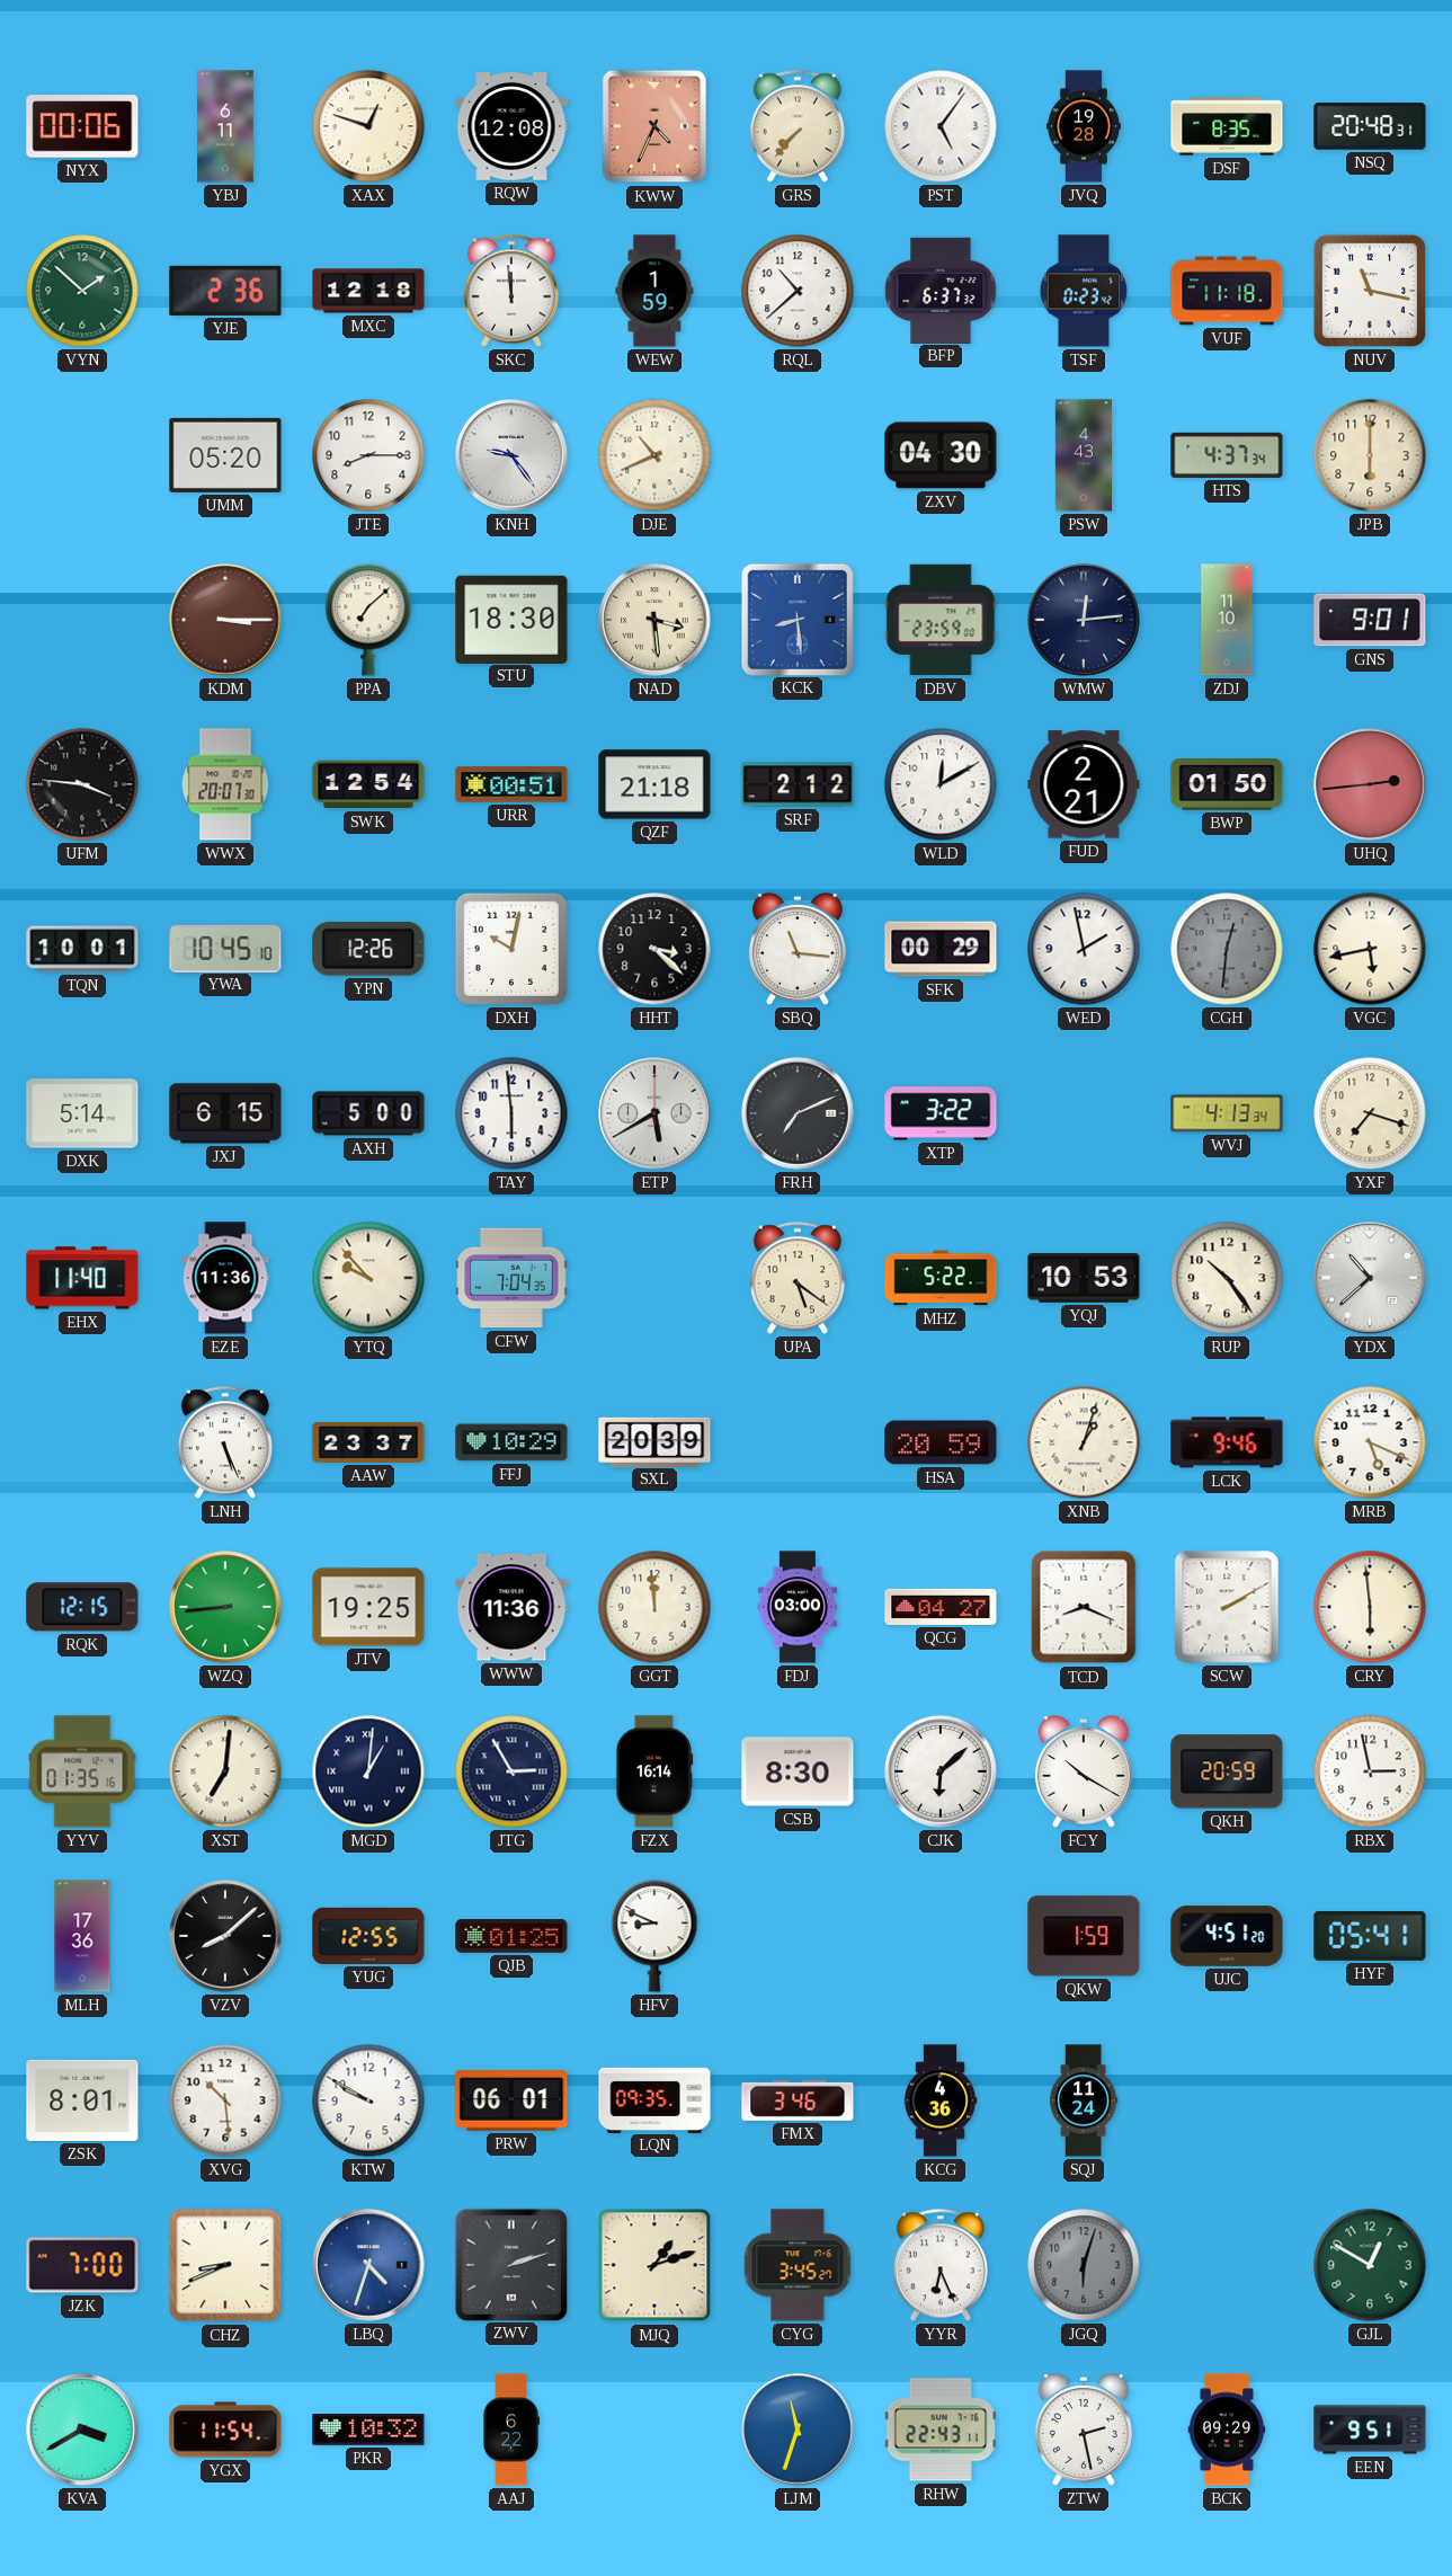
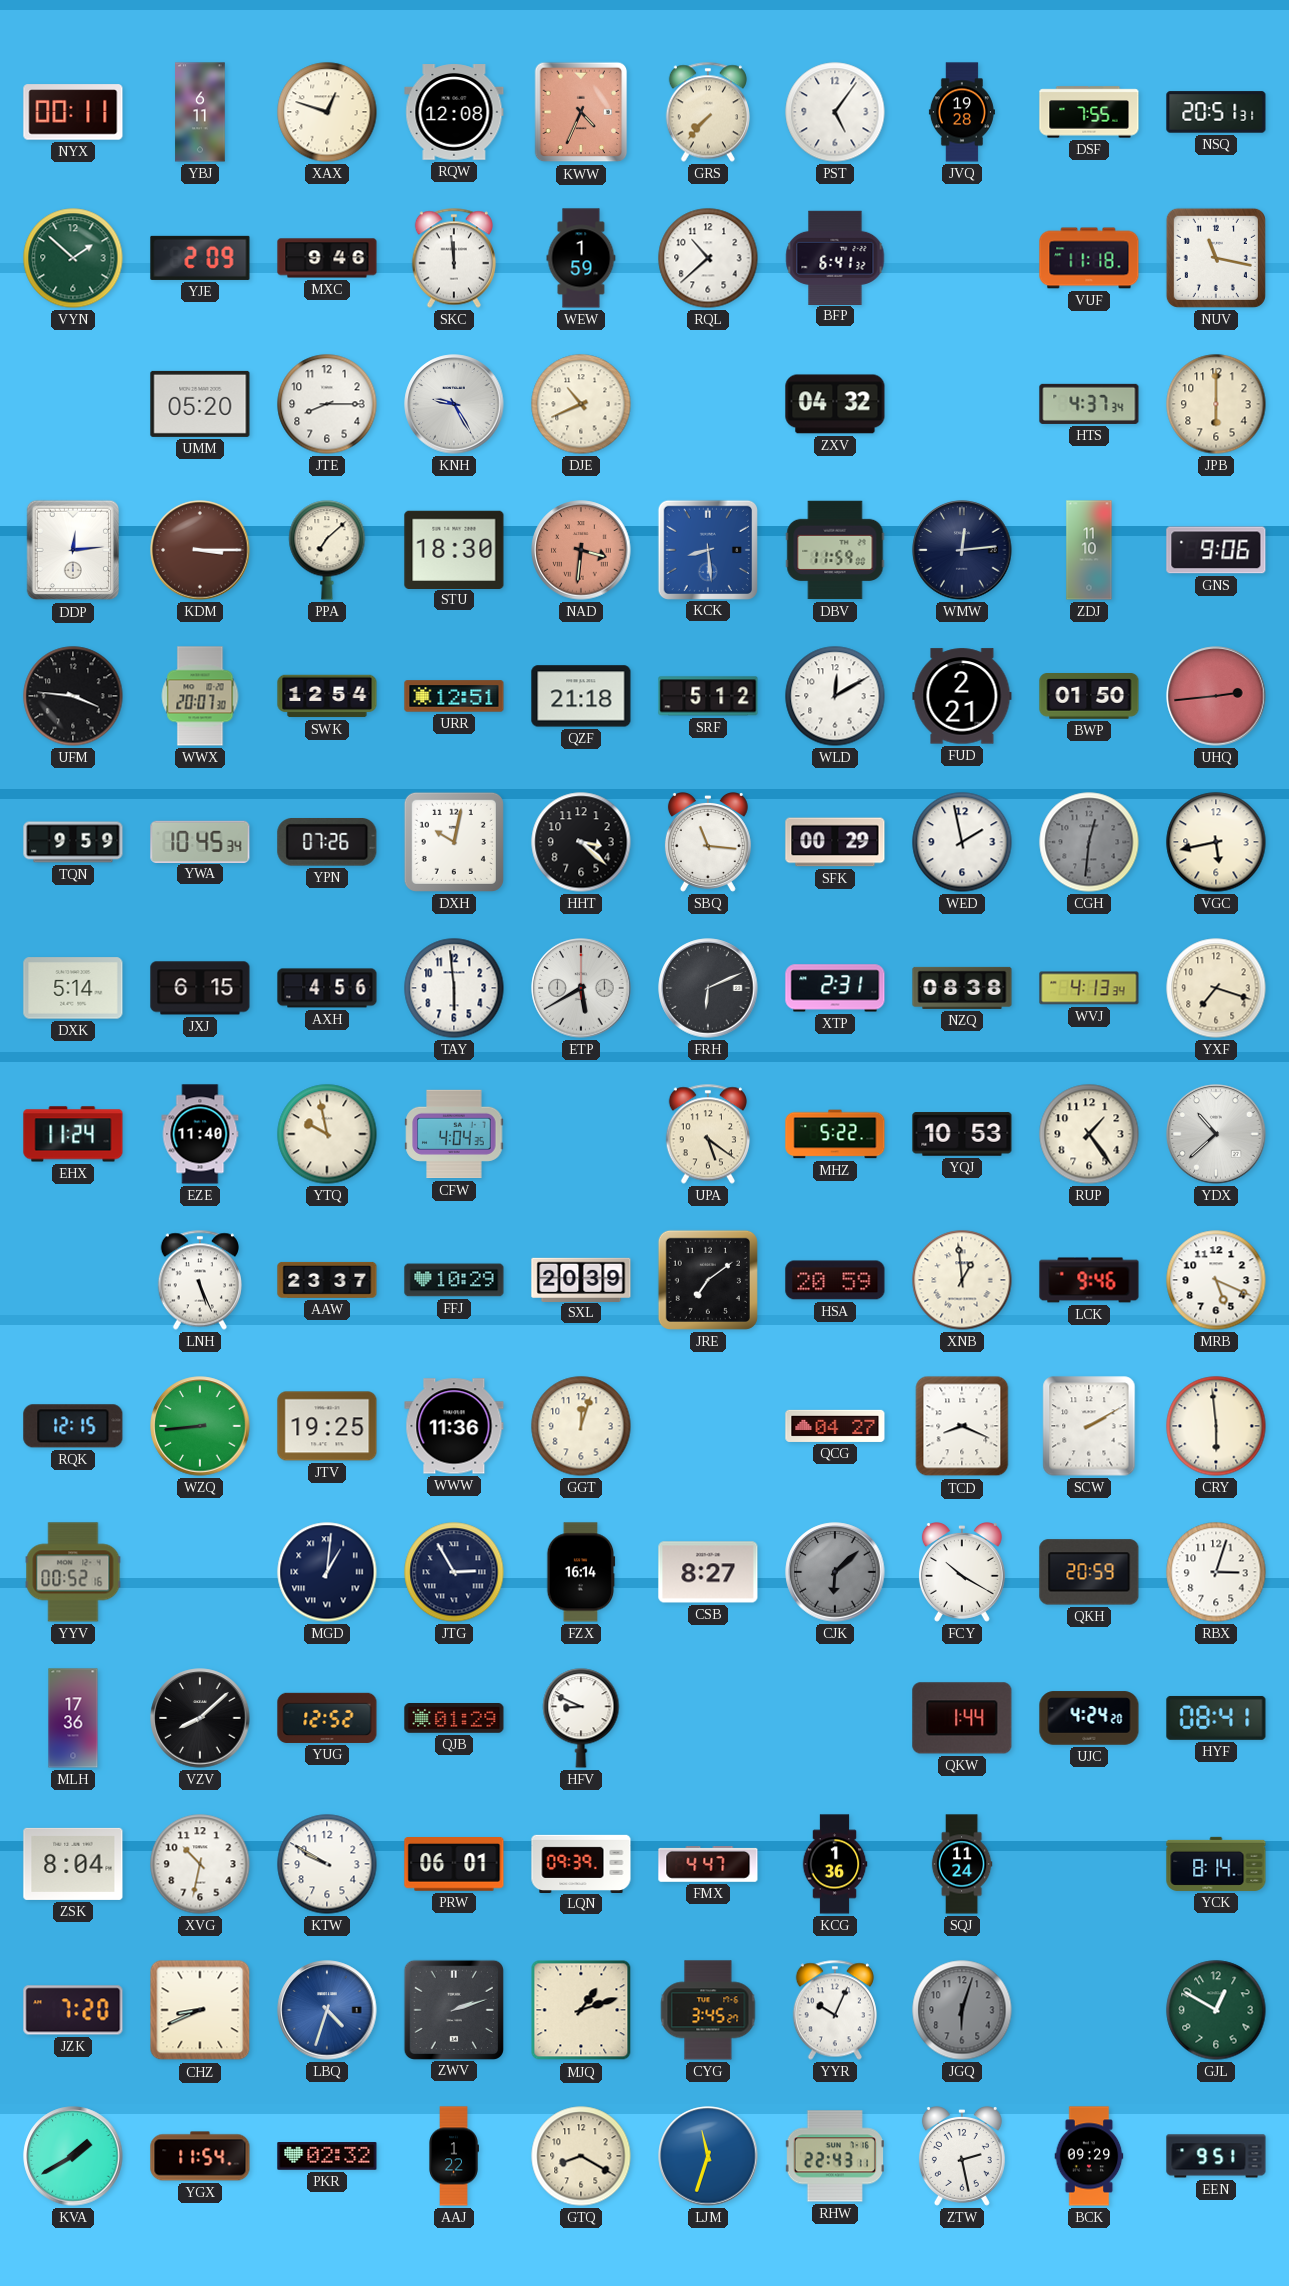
NYX: 00:06 -> 00:11 (73, 112)
DSF: 8:35 -> 7:55 (1089, 112)
NSQ: 20:48 -> 20:51 (1216, 112)
YJE: 2:36 -> 2:09 (200, 258)
MXC: 12:18 -> 9:46 (327, 258)
BFP: 6:37 -> 6:41 (835, 257)
TSF: 0:23 -> none (1084, 291)
KNH: 9:24 -> 9:25 (454, 404)
ZXV: 04:30 -> 04:32 (835, 404)
PSW: 4:43 -> none (1083, 455)
DDP: none -> 12:14 (73, 550)
NAD: 3:29 -> 3:31 (581, 550)
NAD dial: cream -> salmon (581, 550)
DBV: 23:59 -> 11:59 (835, 550)
GNS: 9:01 -> 9:06 (1216, 550)
URR: 00:51 -> 12:51 (454, 696)
SRF: 2:12 -> 5:12 (708, 696)
TQN: 10:01 -> 9:59 (73, 842)
YWA: 10:45:10 -> 10:45:34 (200, 841)
YPN: 12:26 -> 07:26 (327, 843)
AXH: 5:00 -> 4:56 (327, 988)
FRH: 7:11 -> 6:11 (708, 988)
XTP: 3:22 -> 2:31 (835, 988)
NZQ: none -> 08:38 (962, 988)
EHX: 11:40 -> 11:24 (73, 1134)
EZE: 11:36 -> 11:40 (200, 1134)
YTQ: 9:53 -> 9:58 (327, 1134)
CFW: 7:04 -> 4:04 (454, 1134)
RUP: 10:24 -> 1:24 (1089, 1134)
JRE: none -> 7:09 (708, 1280)
XNB: 1:03 -> 12:59 (962, 1280)
GGT: 11:59 -> 12:03 (581, 1426)
FDJ: 03:00 -> none (798, 1607)
YYV: 01:35 -> 00:52 (73, 1572)
XST: 7:01 -> none (225, 1771)
CSB: 8:30 -> 8:27 (708, 1572)
CJK dial: white -> grey (835, 1572)
RBX: 2:58 -> 3:03 (1216, 1572)
YUG: 12:55 -> 12:52 (327, 1718)
QJB: 01:25 -> 01:29 (454, 1719)
QKW: 1:59 -> 1:44 (962, 1718)
UJC: 4:51 -> 4:24 (1089, 1718)
HYF: 05:41 -> 08:41 (1216, 1718)
ZSK: 8:01 -> 8:04 (73, 1864)
XVG: 10:29 -> 10:32 (200, 1864)
LQN: 09:35 -> 09:39 (581, 1863)
FMX: 3:46 -> 4:47 (708, 1865)
KCG: 4:36 -> 1:36 (835, 1864)
YCK: none -> 8:14 (1216, 1864)
JZK: 7:00 -> 7:20 (73, 2010)
YYR: 6:26 -> 10:04 (835, 2010)
KVA: 3:40 -> 1:40 (73, 2156)
PKR: 10:32 -> 02:32 (327, 2157)
AAJ: 6:22 -> 1:22 (454, 2156)
GTQ: none -> 8:20 (581, 2156)
